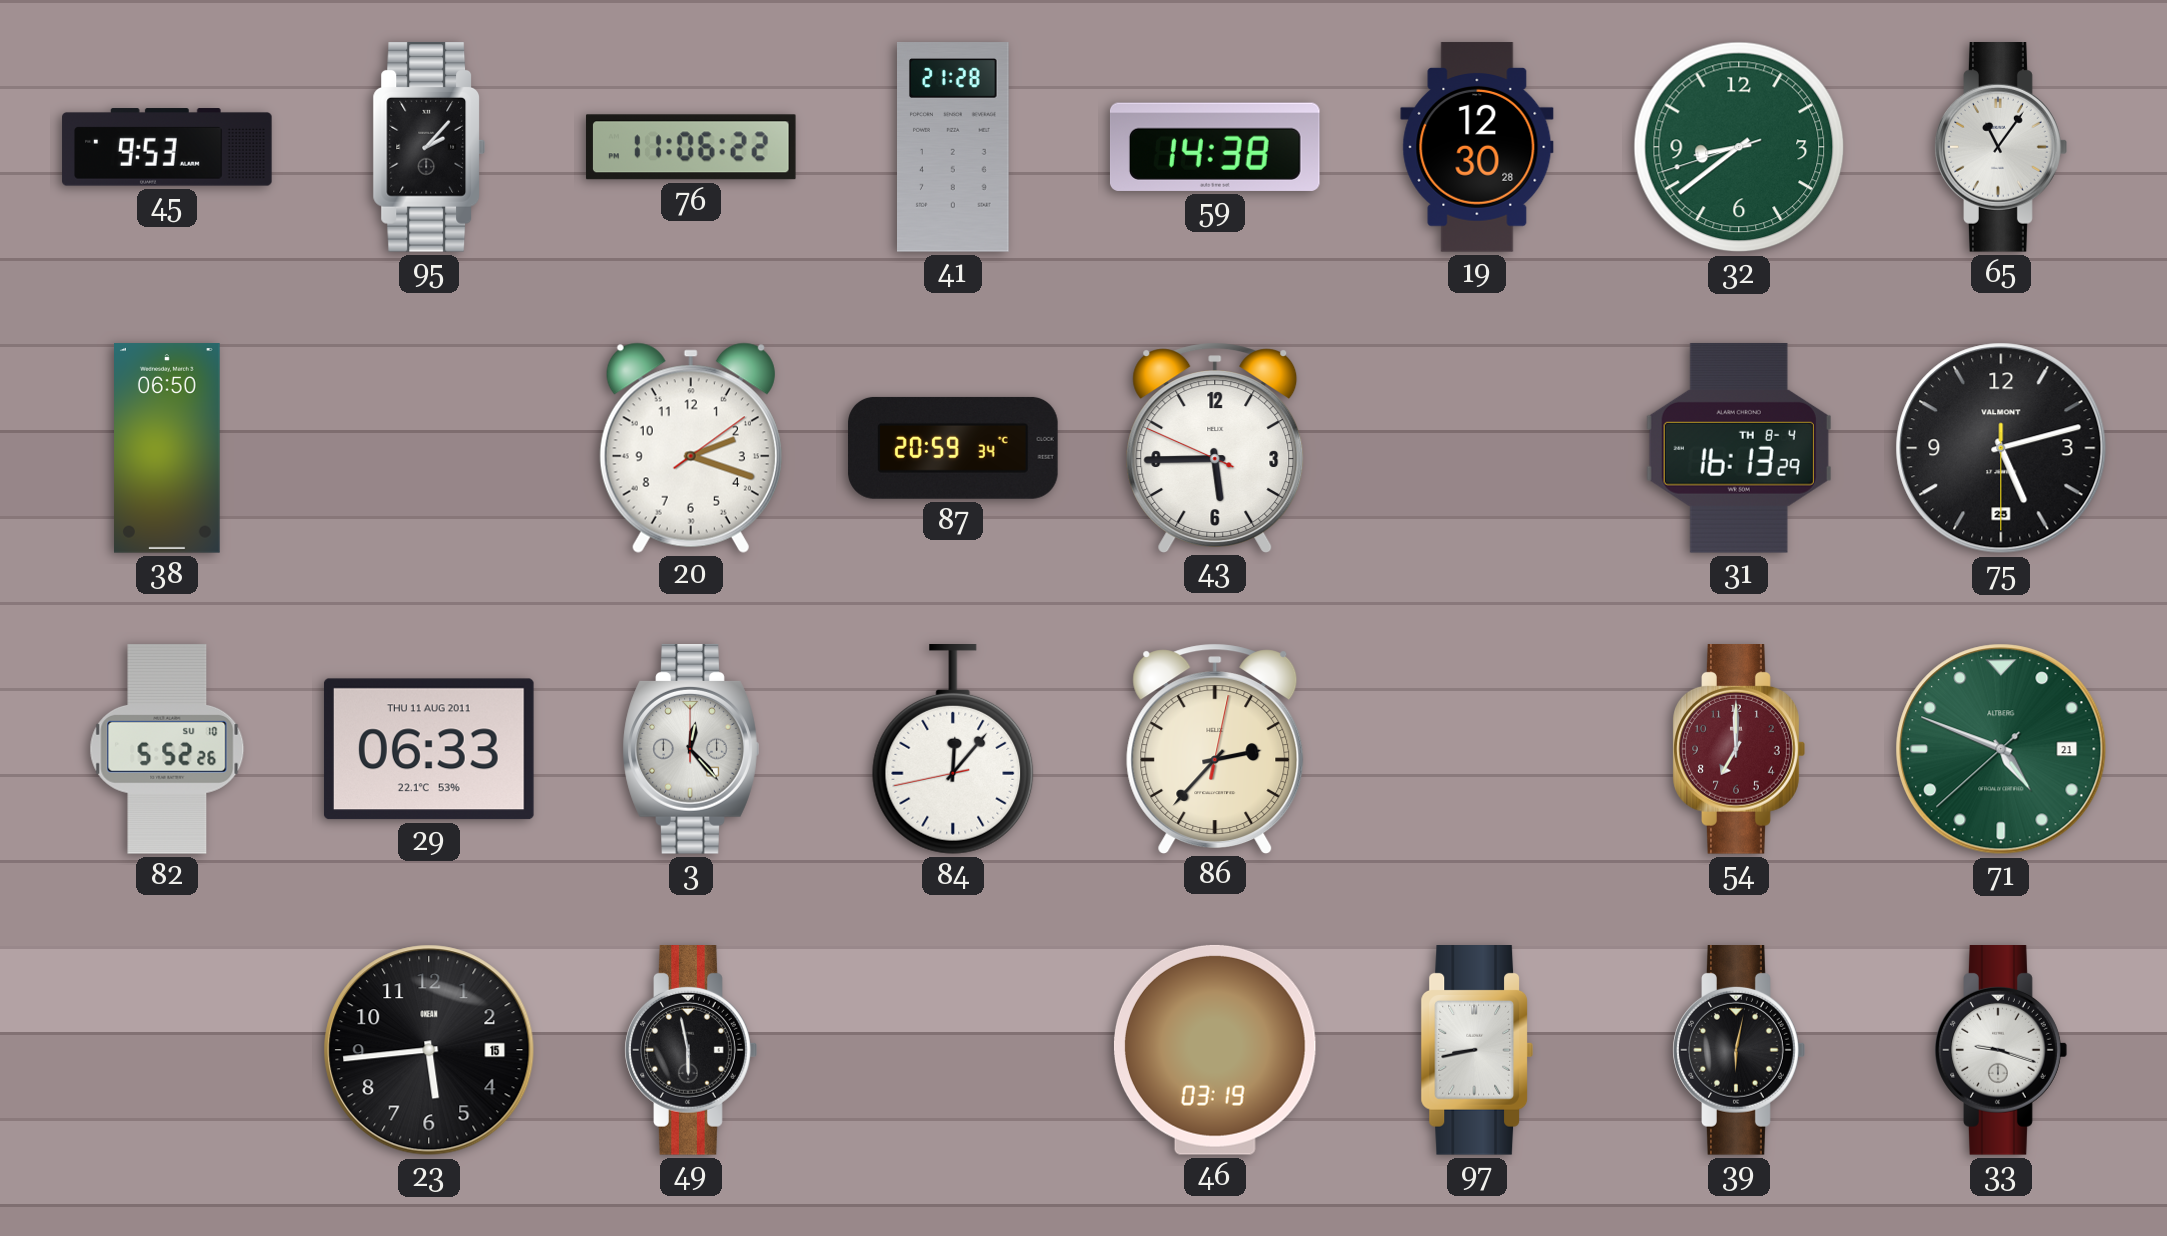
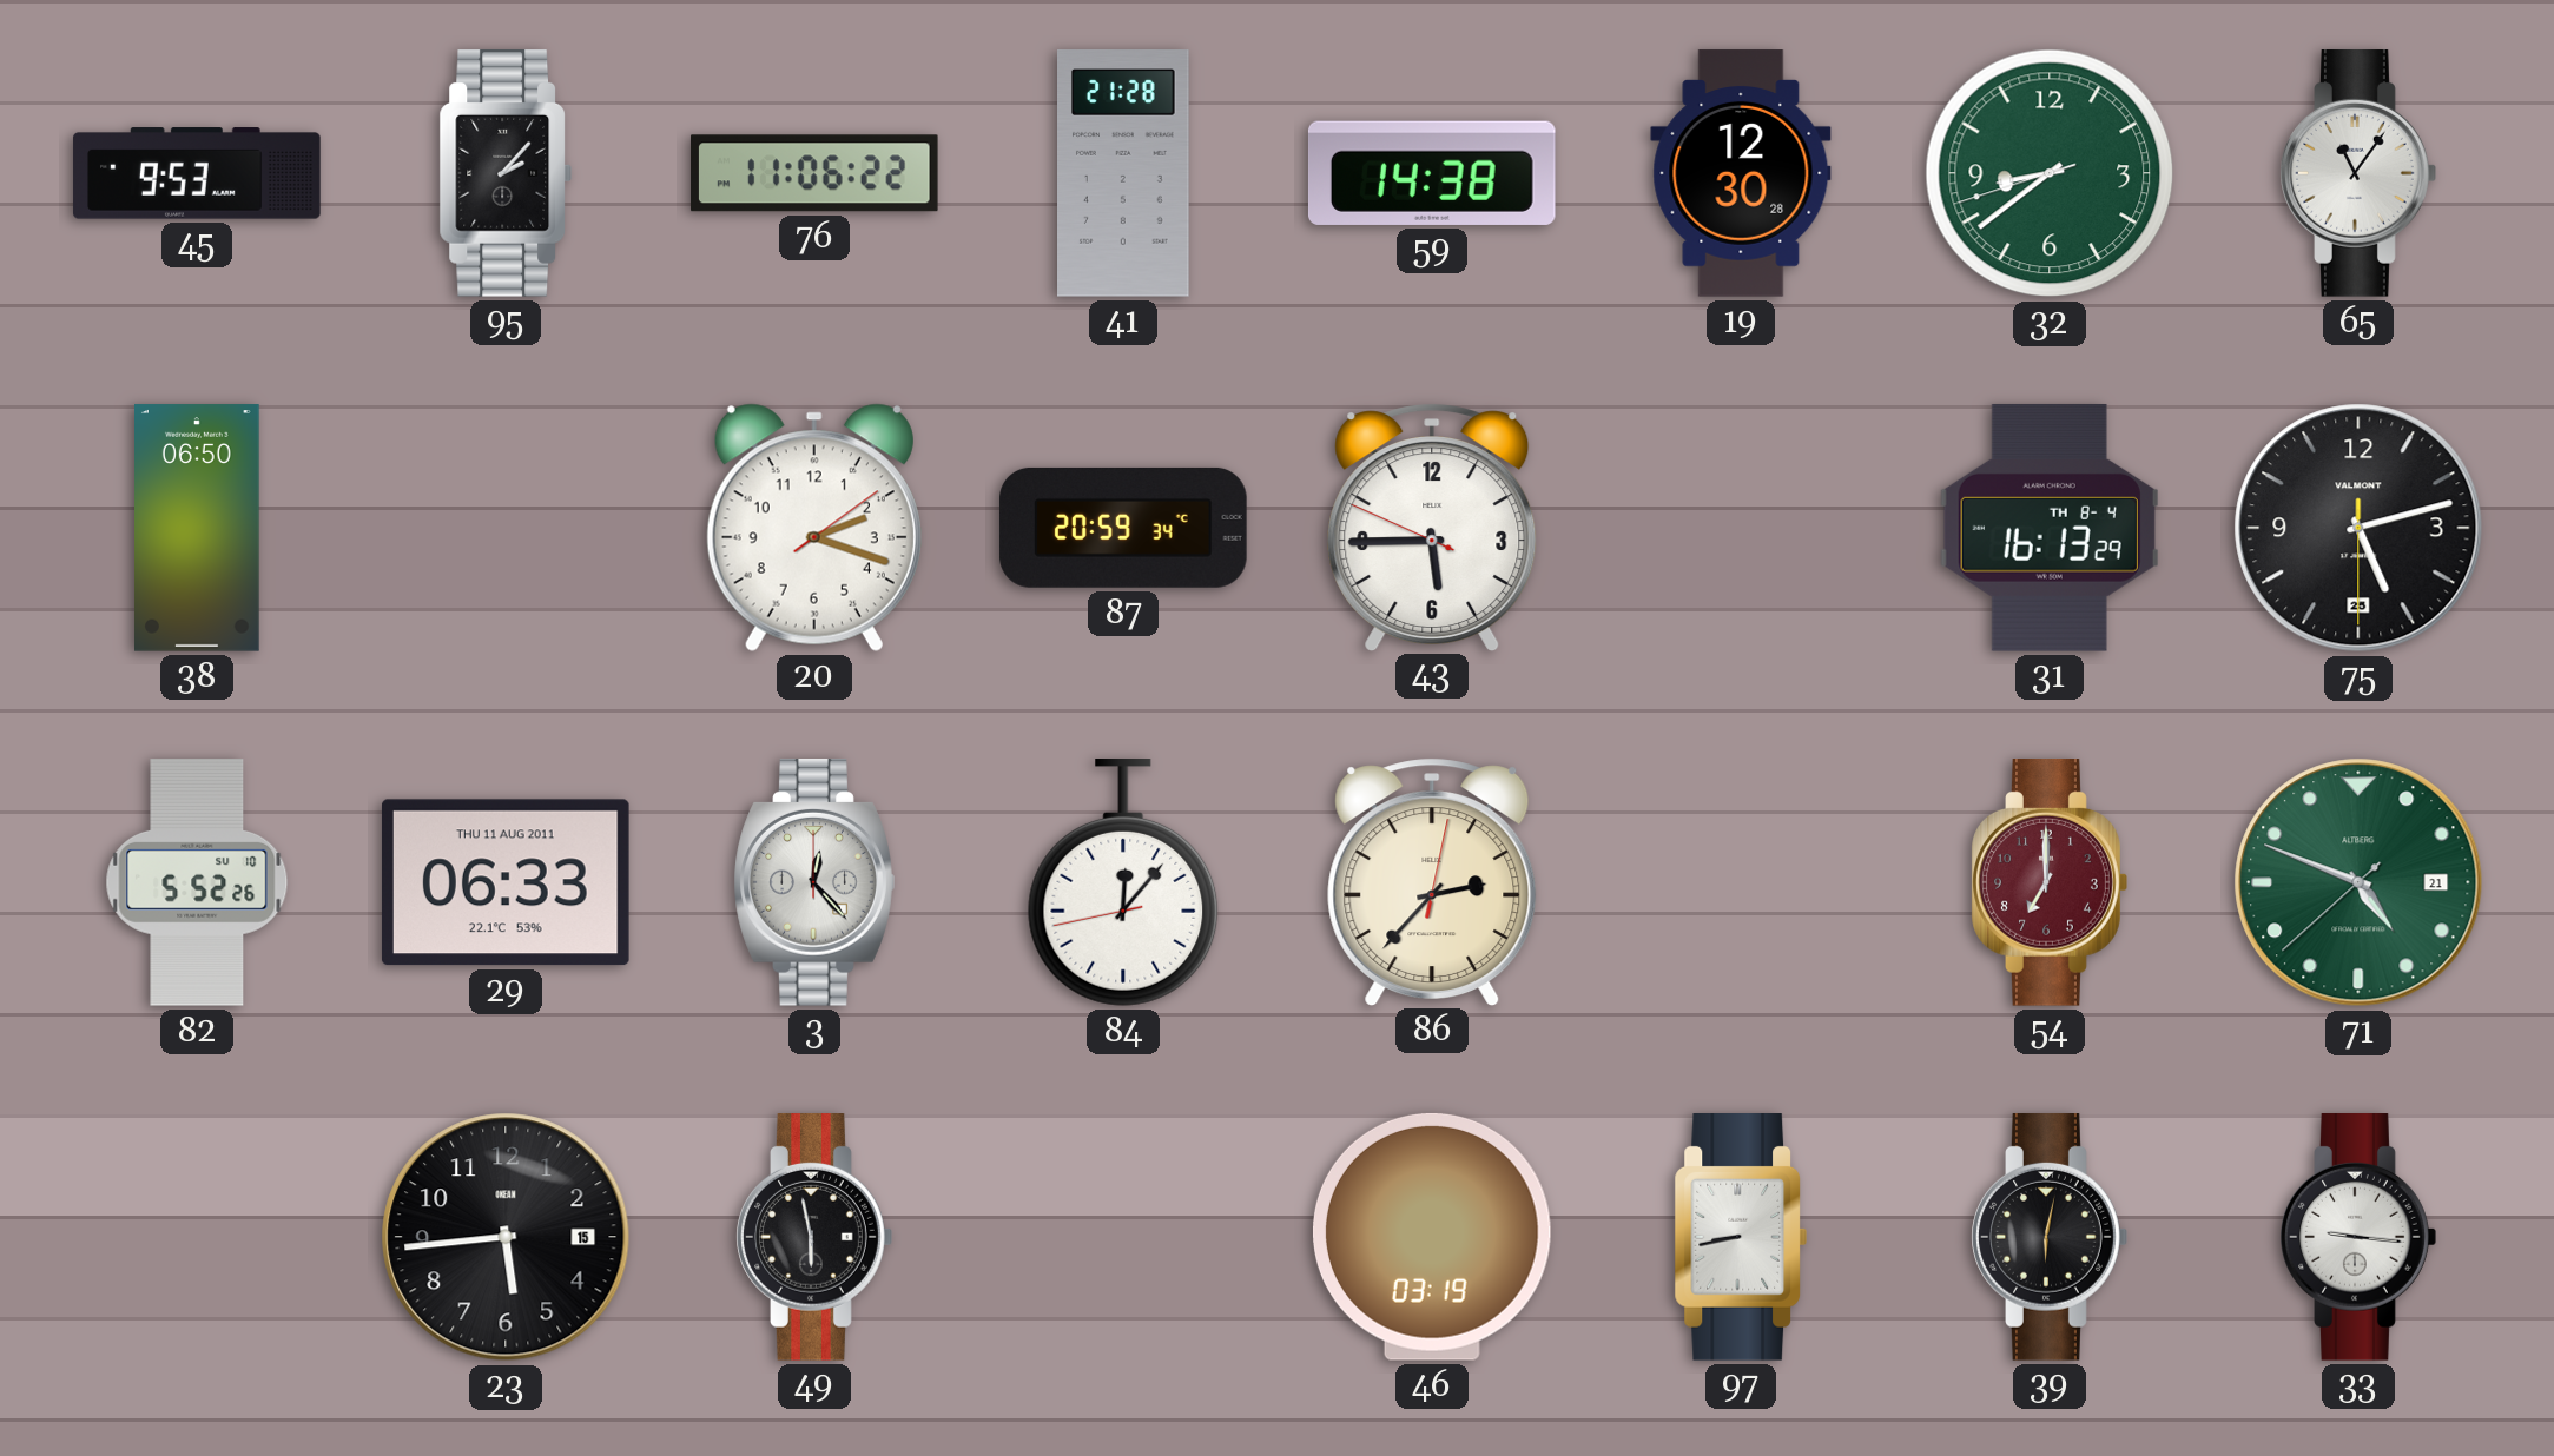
33: 9:18 -> 9:16 (2358, 1238)
